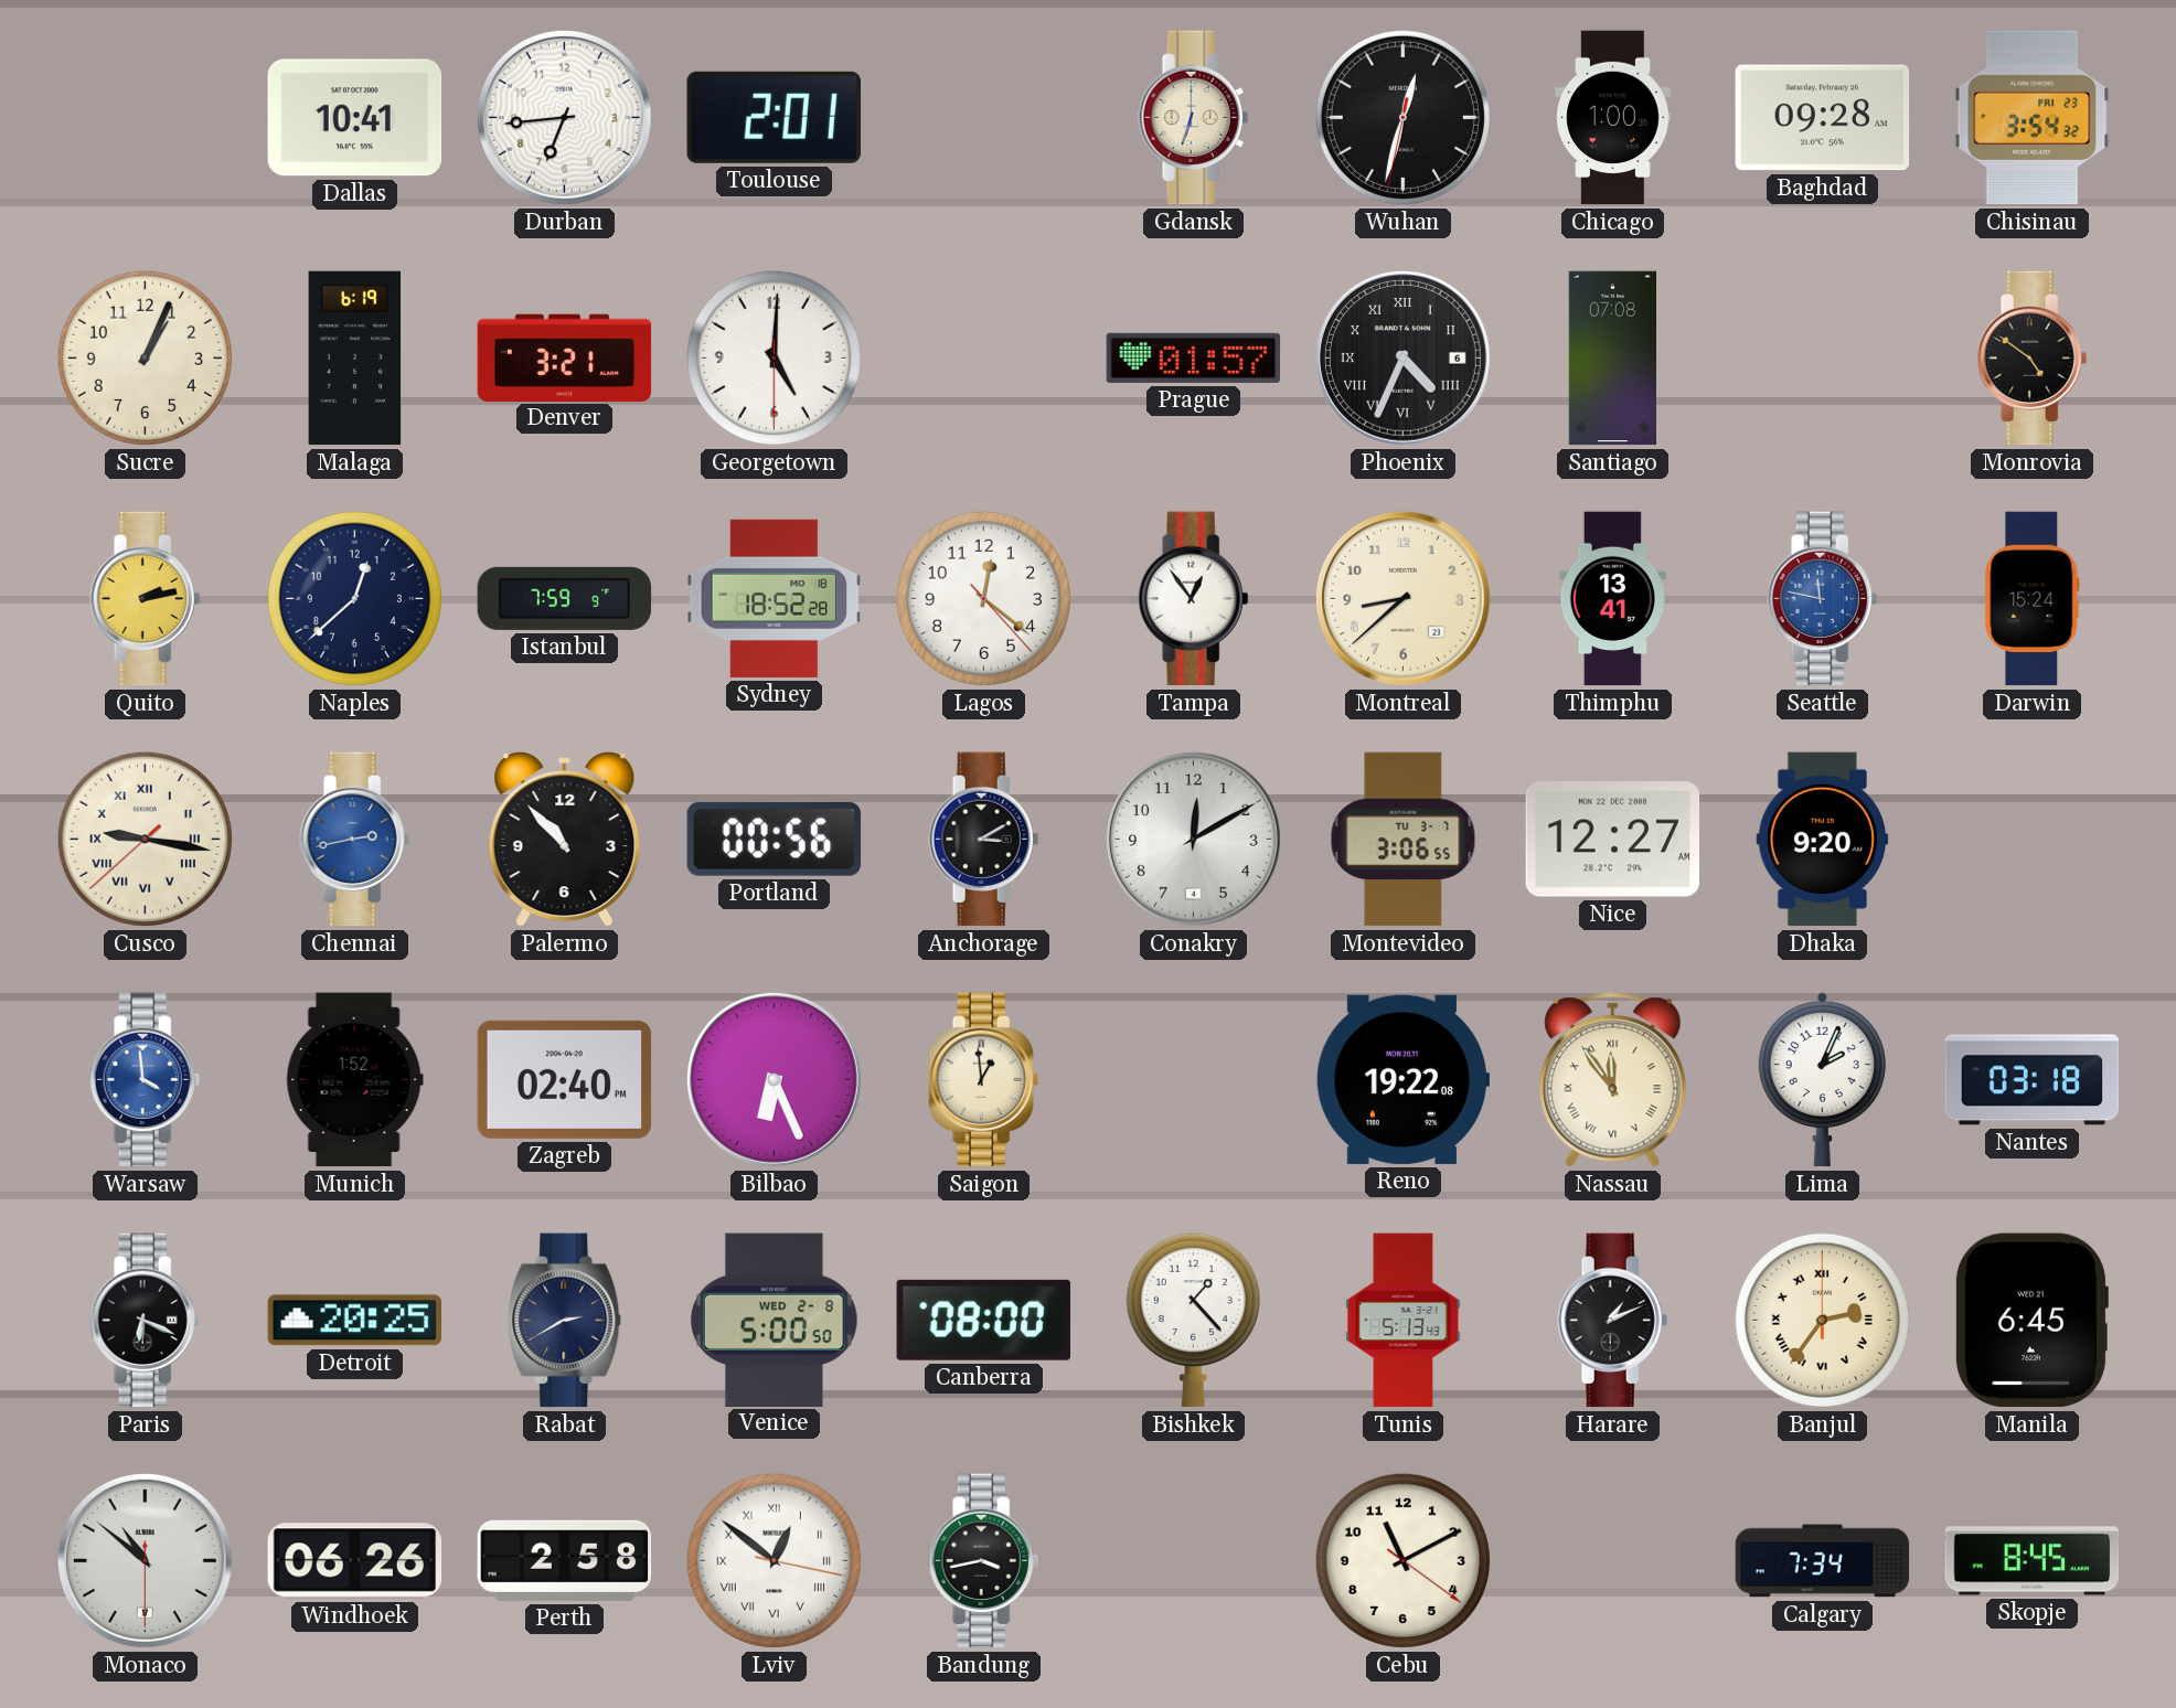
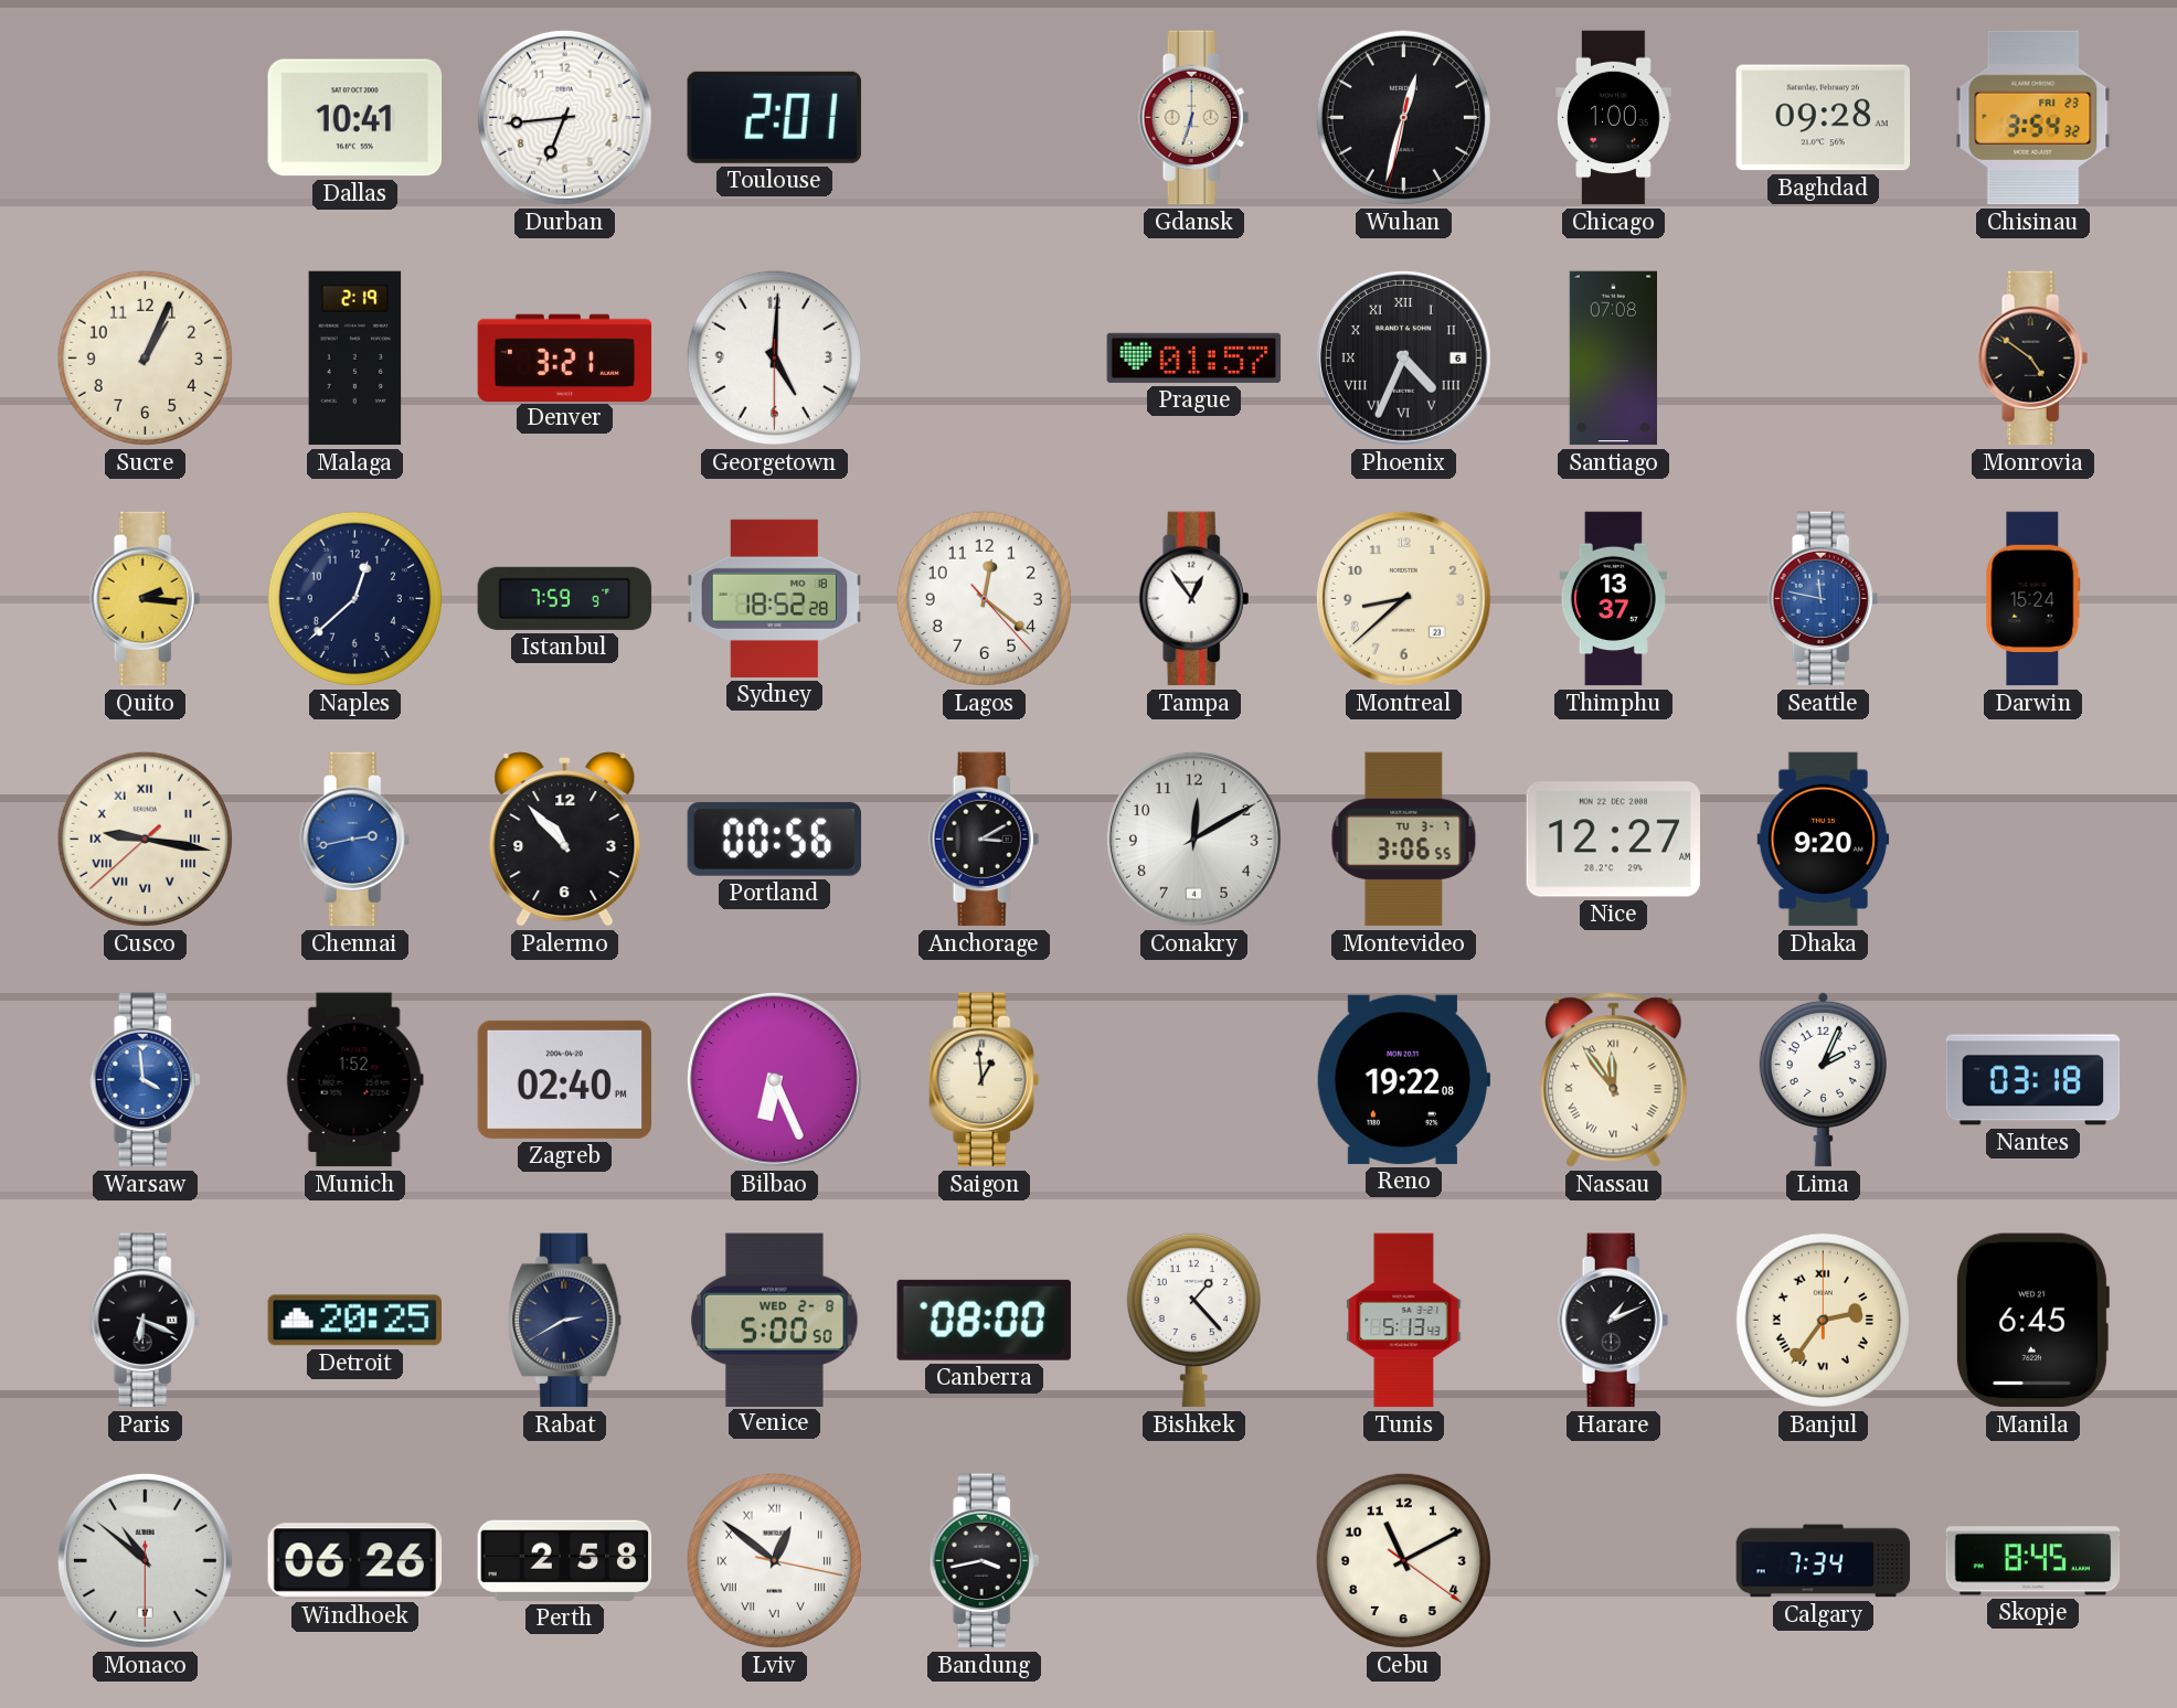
Malaga: 6:19 -> 2:19 (355, 359)
Quito: 2:13 -> 2:16 (146, 599)
Thimphu: 13:41 -> 13:37 (1613, 599)
